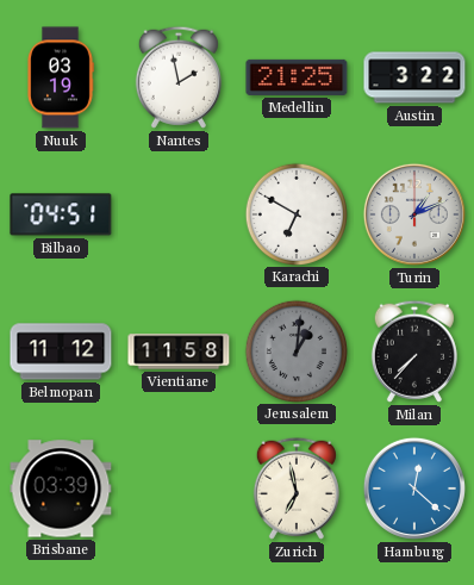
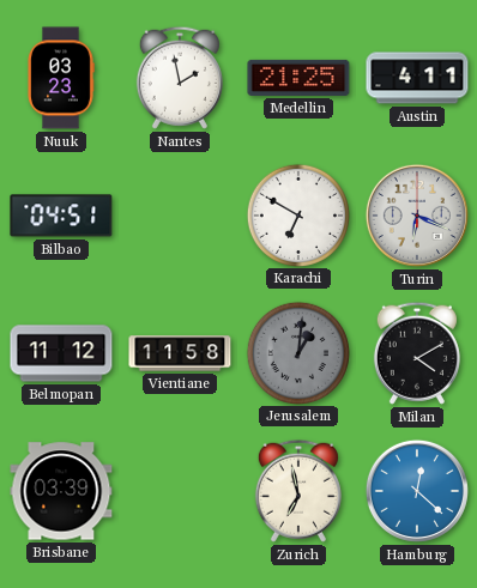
Nuuk: 03:19 -> 03:23 (61, 78)
Austin: 3:22 -> 4:11 (417, 78)
Turin: 1:11 -> 6:19 (417, 216)
Milan: 7:37 -> 4:10 (417, 353)
